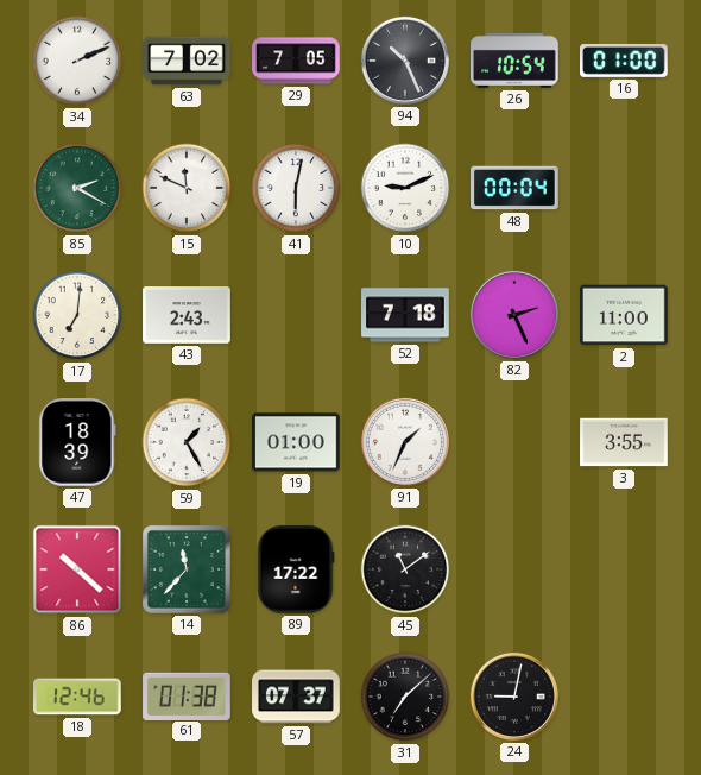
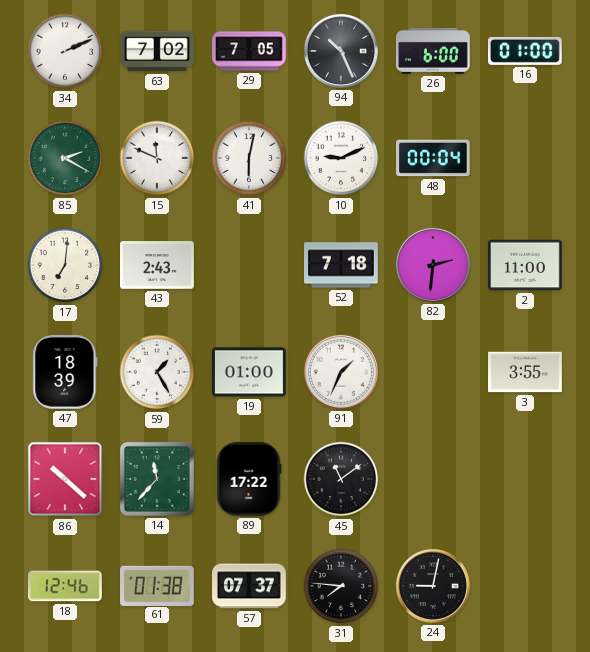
26: 10:54 -> 6:00 (433, 51)
82: 2:26 -> 2:31 (433, 265)
31: 7:08 -> 7:46 (341, 586)
